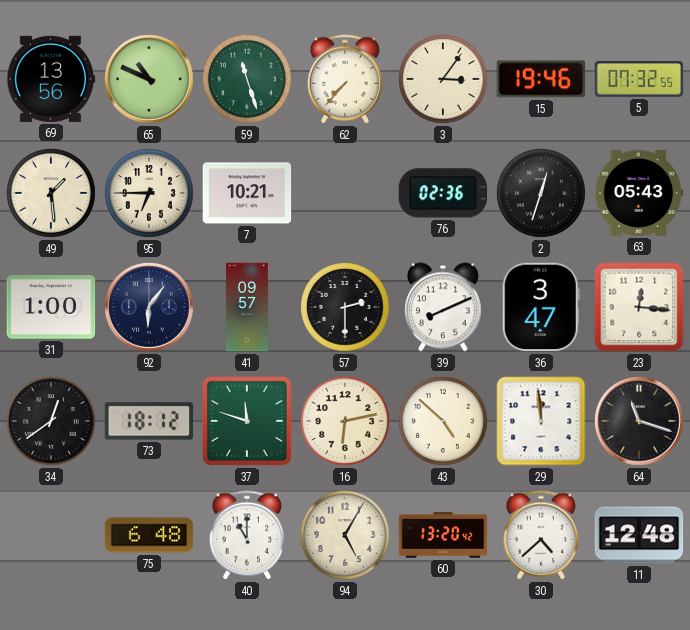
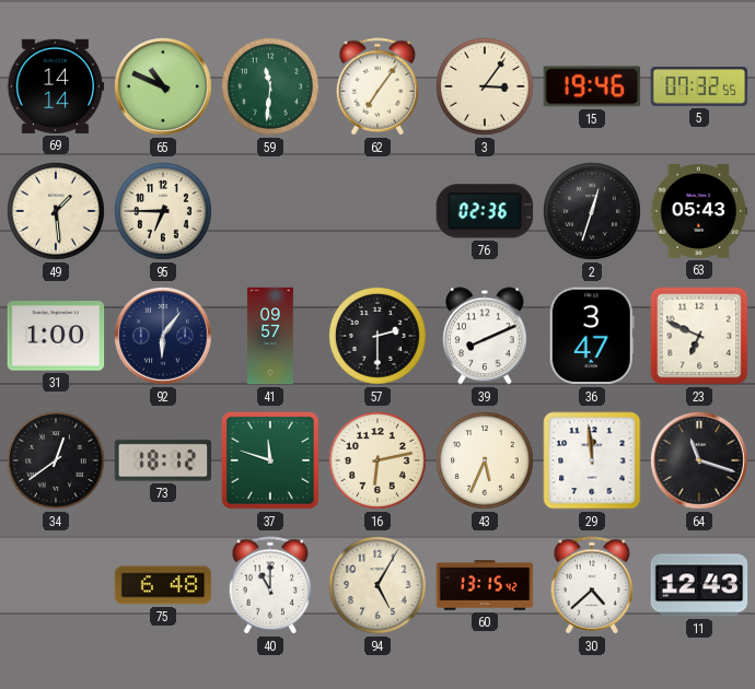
69: 13:56 -> 14:14 (56, 86)
59: 11:27 -> 11:31 (271, 87)
62: 7:37 -> 7:06 (377, 86)
7: 10:21 -> none (247, 193)
23: 12:16 -> 6:49 (699, 336)
43: 4:52 -> 5:34 (486, 462)
60: 13:20 -> 13:15 (485, 585)
11: 12:48 -> 12:43 (699, 585)
